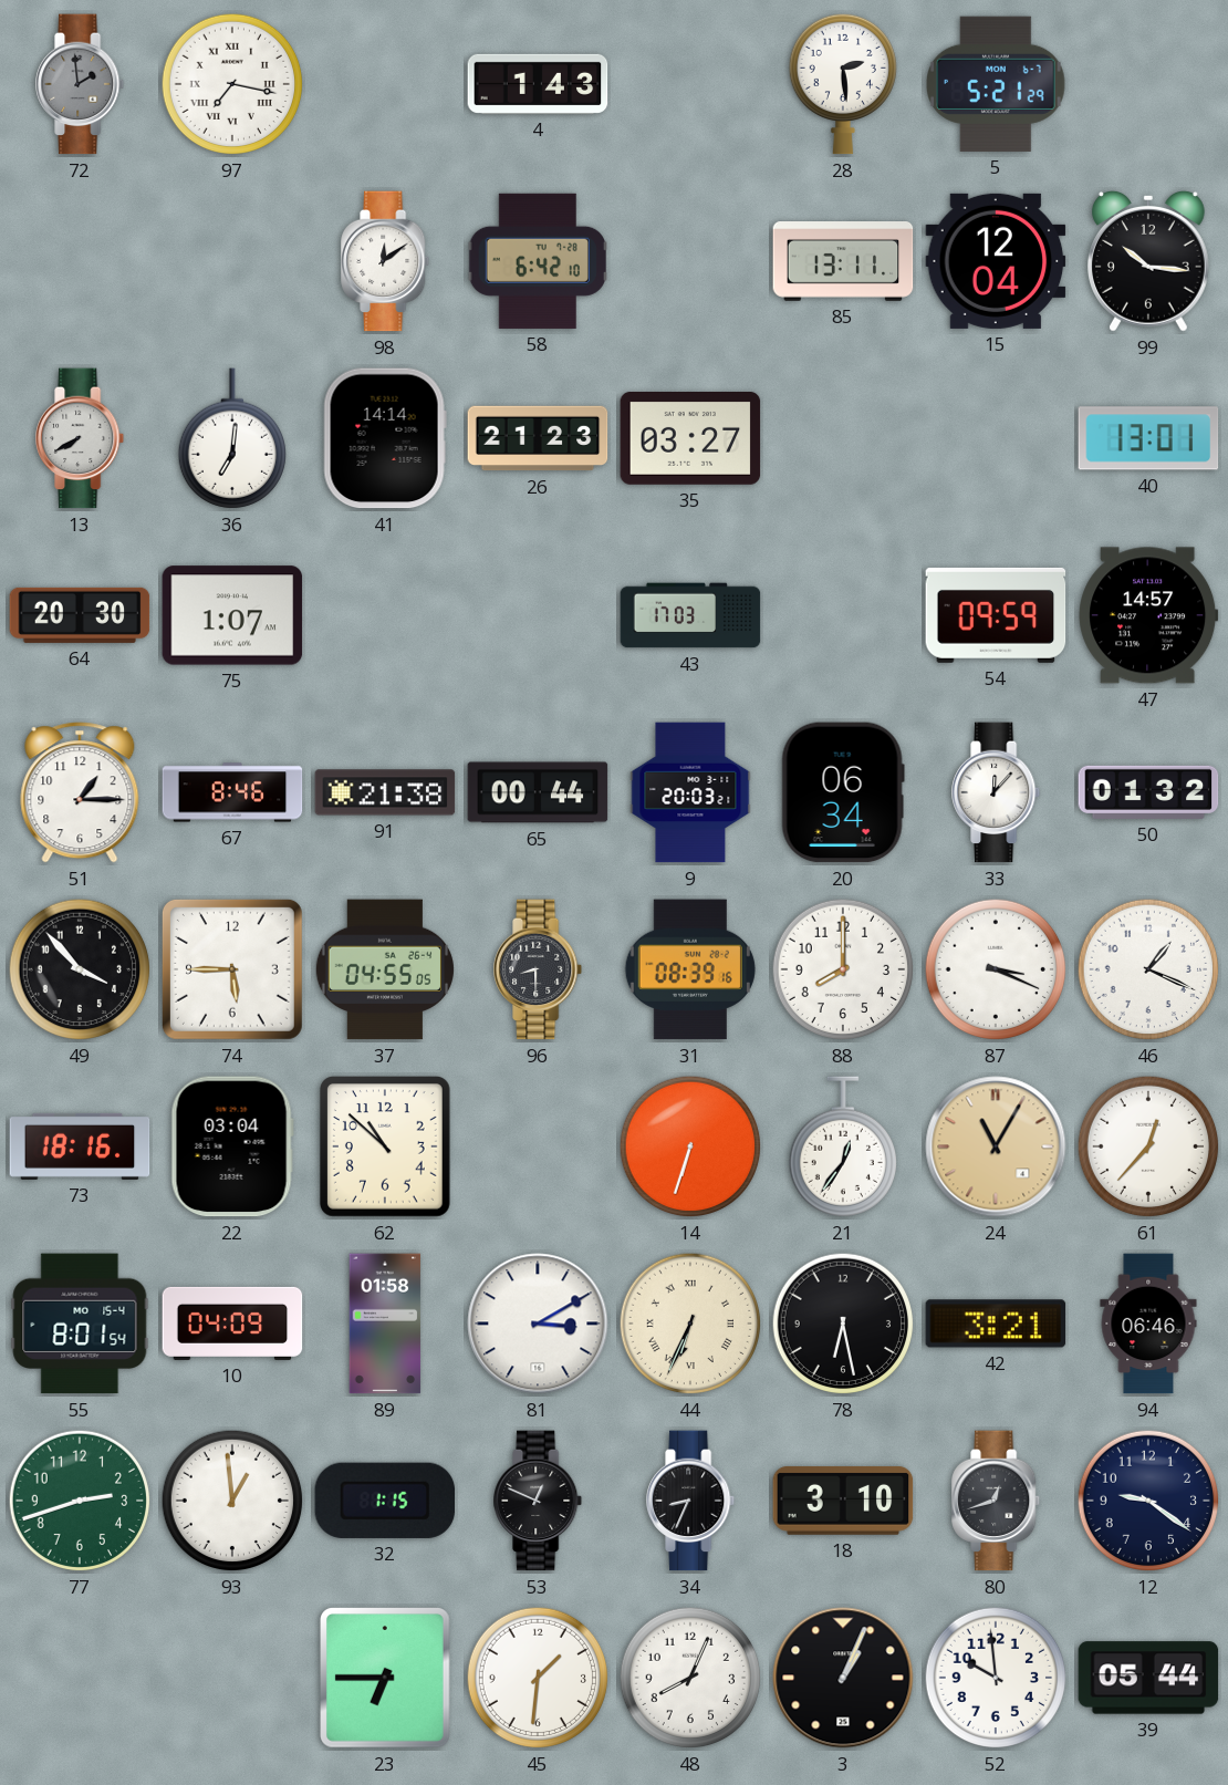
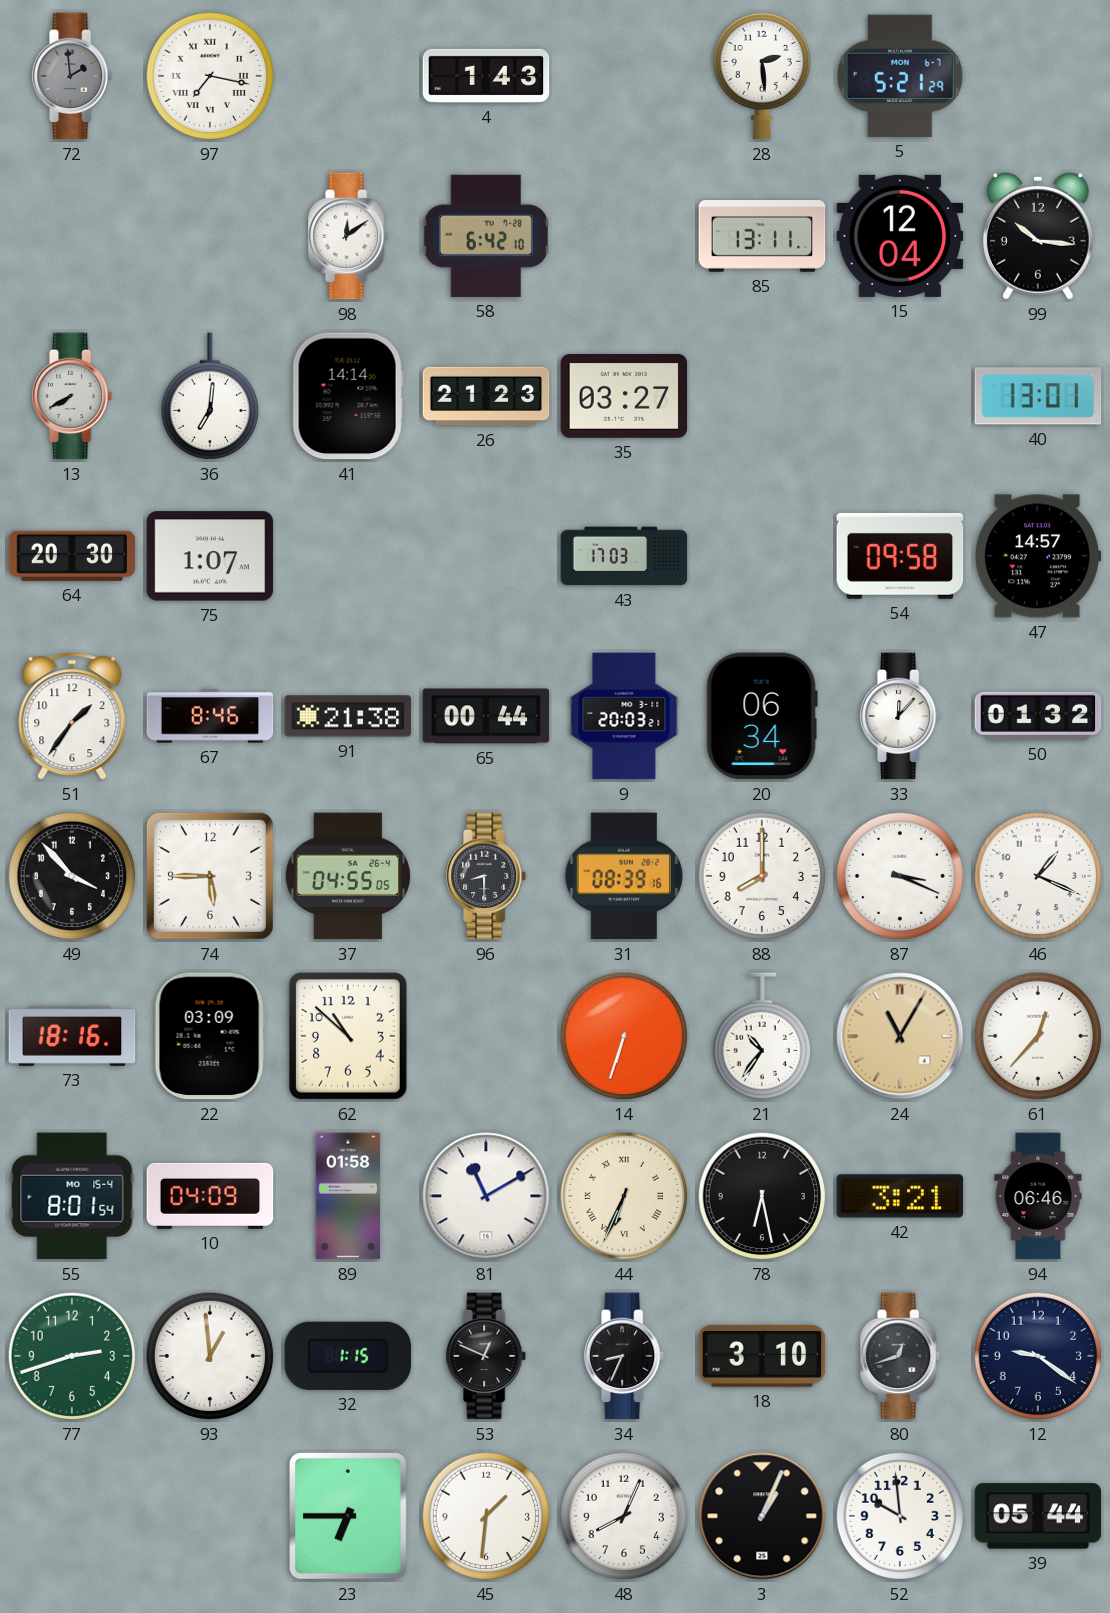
54: 09:59 -> 09:58 (900, 556)
51: 1:15 -> 1:36 (72, 716)
22: 03:04 -> 03:09 (210, 1036)
21: 12:36 -> 10:36 (761, 1036)
81: 3:10 -> 11:10 (486, 1196)
